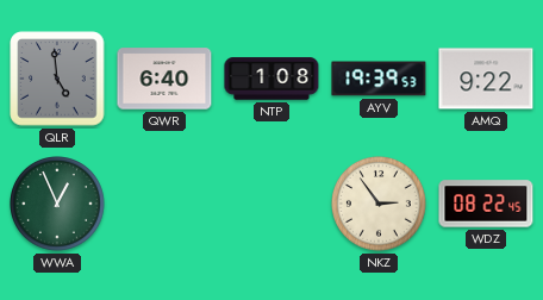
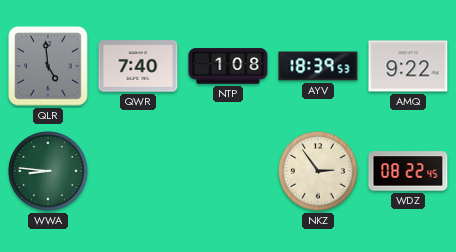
QWR: 6:40 -> 7:40 (138, 66)
AYV: 19:39 -> 18:39 (318, 66)
WWA: 12:56 -> 8:46 (49, 172)
